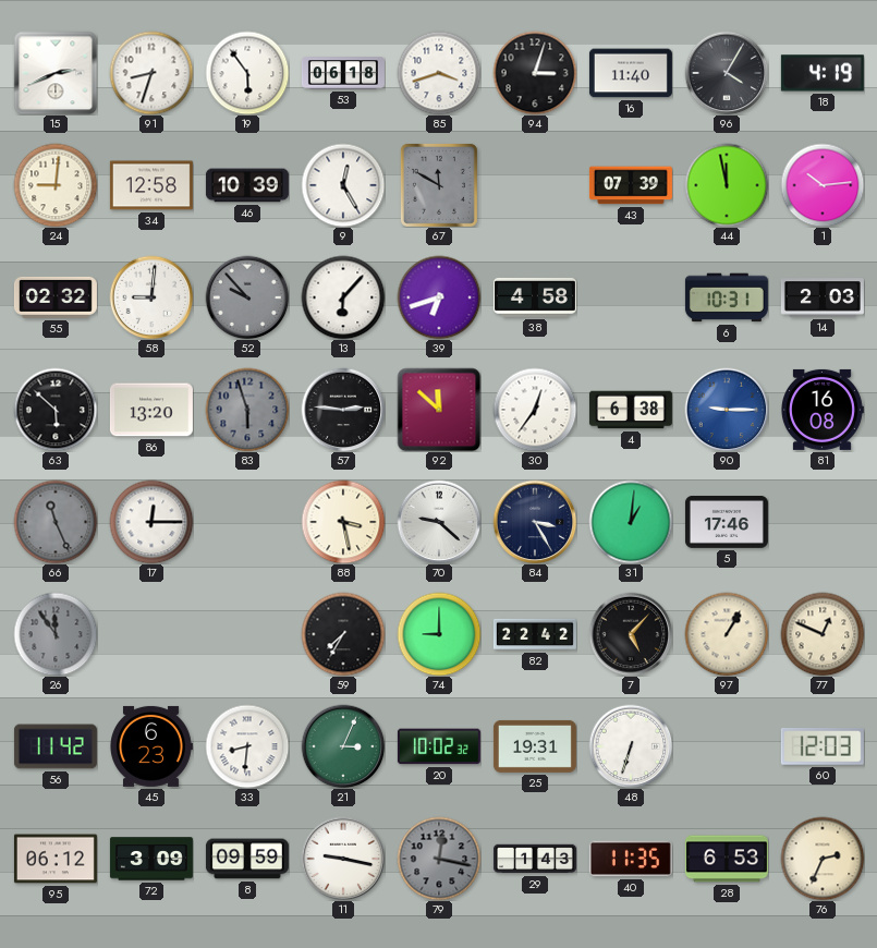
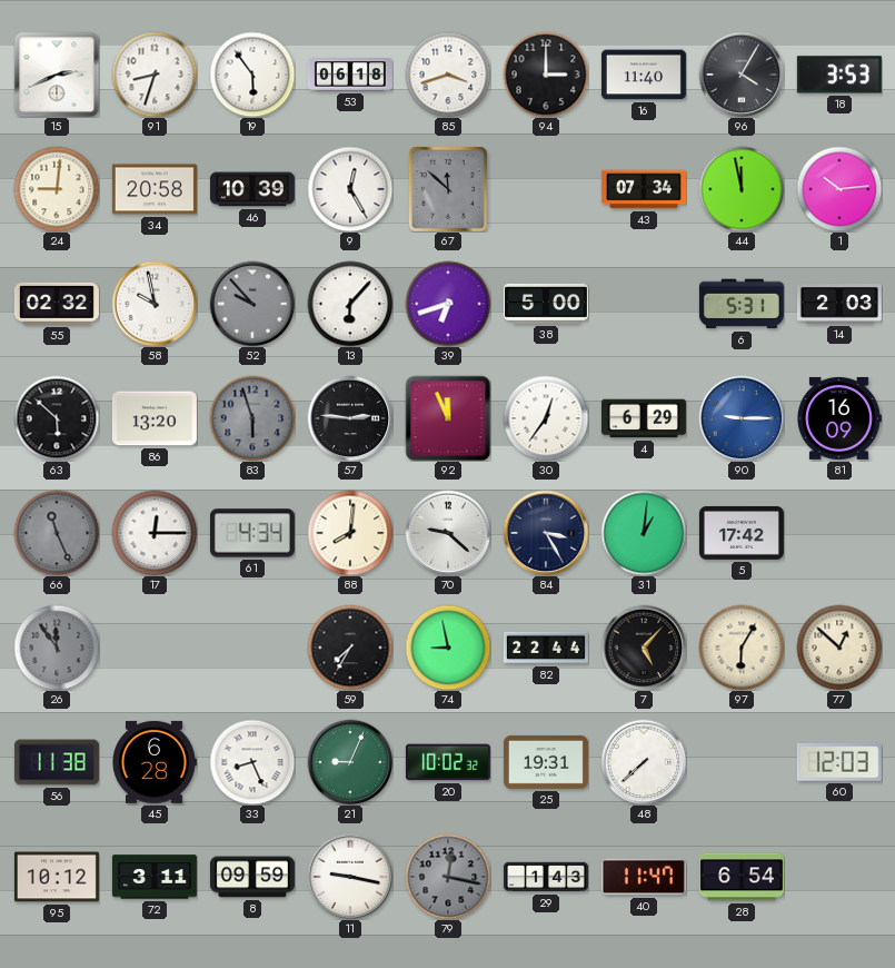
94: 3:03 -> 3:00 (546, 75)
18: 4:19 -> 3:53 (839, 75)
34: 12:58 -> 20:58 (155, 189)
67: 11:50 -> 11:52 (448, 189)
43: 07:39 -> 07:34 (644, 189)
58: 9:01 -> 9:58 (155, 304)
38: 4:58 -> 5:00 (546, 304)
6: 10:31 -> 5:31 (742, 304)
92: 11:52 -> 11:56 (448, 418)
4: 6:38 -> 6:29 (644, 418)
81: 16:08 -> 16:09 (839, 418)
61: none -> 4:34 (252, 533)
88: 3:28 -> 8:01 (350, 533)
5: 17:46 -> 17:42 (742, 533)
74: 9:00 -> 8:58 (448, 648)
82: 22:42 -> 22:44 (546, 648)
97: 1:05 -> 6:05 (742, 648)
77: 12:49 -> 12:52 (839, 648)
56: 11:42 -> 11:38 (57, 762)
45: 6:23 -> 6:28 (155, 762)
33: 8:31 -> 8:26 (252, 762)
21: 3:04 -> 9:04 (350, 762)
48: 6:33 -> 7:38 (644, 762)
95: 06:12 -> 10:12 (57, 877)
72: 3:09 -> 3:11 (155, 877)
40: 11:35 -> 11:47 (644, 877)
28: 6:53 -> 6:54 (742, 877)
76: 2:34 -> none (823, 859)
